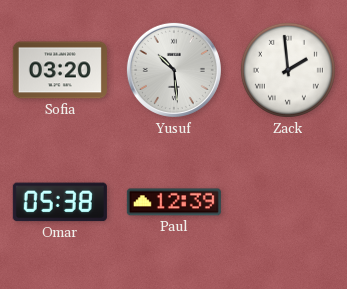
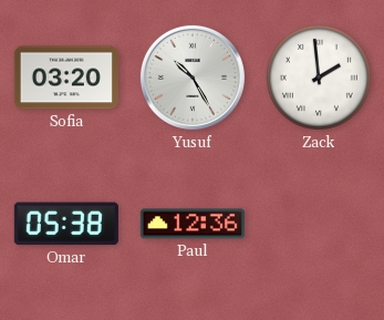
Yusuf: 10:29 -> 10:25 (193, 78)
Paul: 12:39 -> 12:36 (193, 224)
